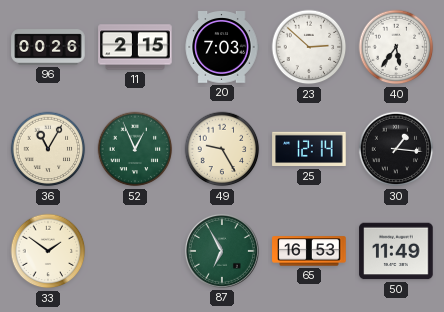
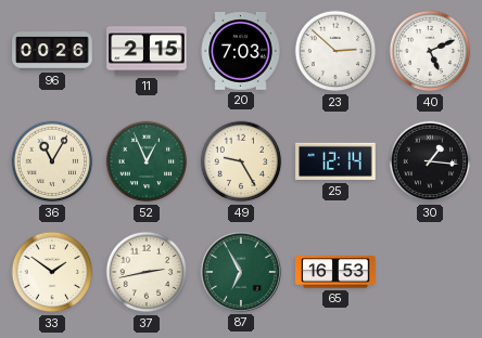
40: 5:36 -> 5:11 (430, 51)
37: none -> 2:43 (147, 272)
50: 11:49 -> none (396, 251)
